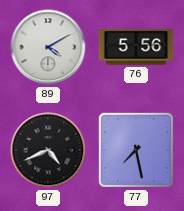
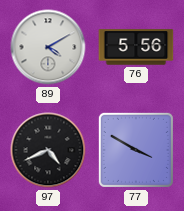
77: 7:28 -> 3:50 (136, 150)
